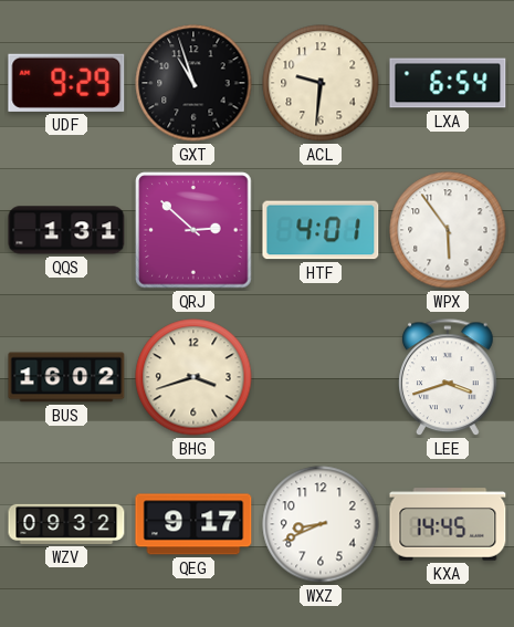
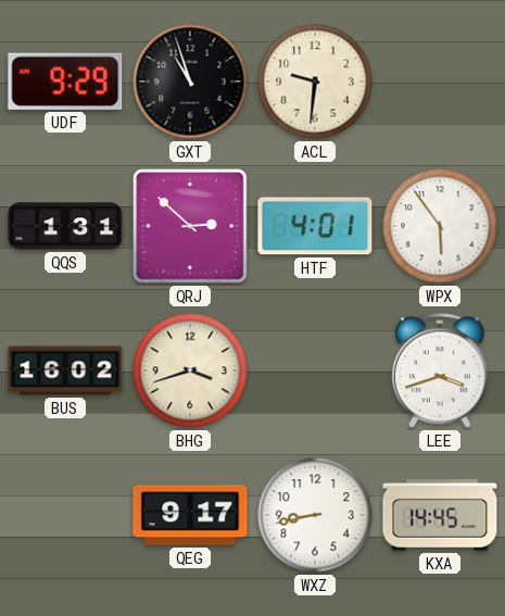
LXA: 6:54 -> none (448, 83)
WZV: 09:32 -> none (66, 524)
WXZ: 8:41 -> 8:43 (315, 515)
